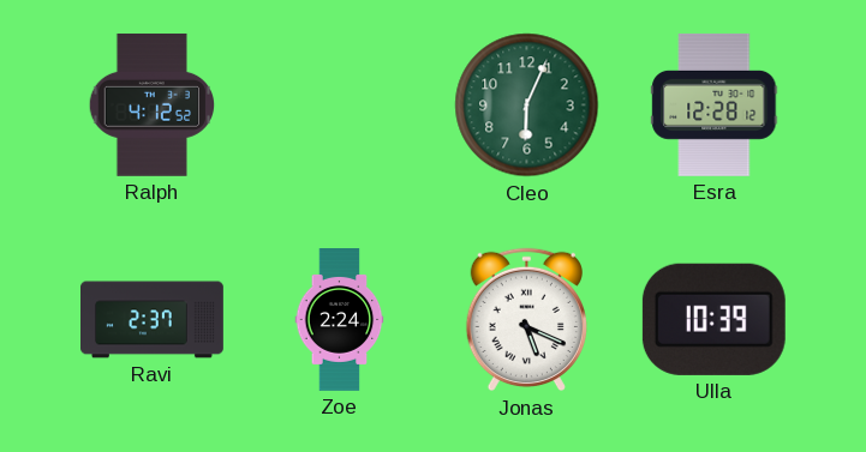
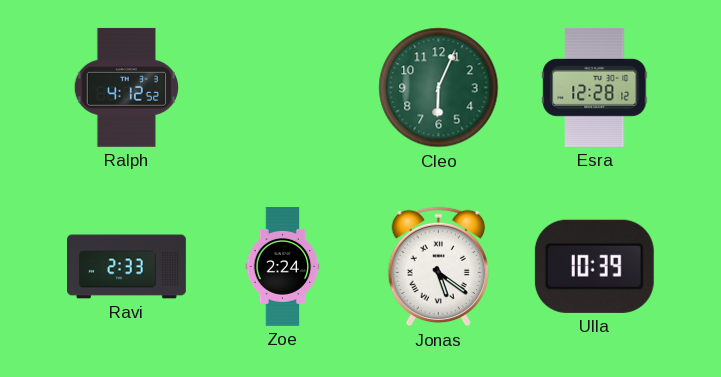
Ravi: 2:37 -> 2:33 (127, 267)
Jonas: 5:19 -> 5:21 (438, 267)
